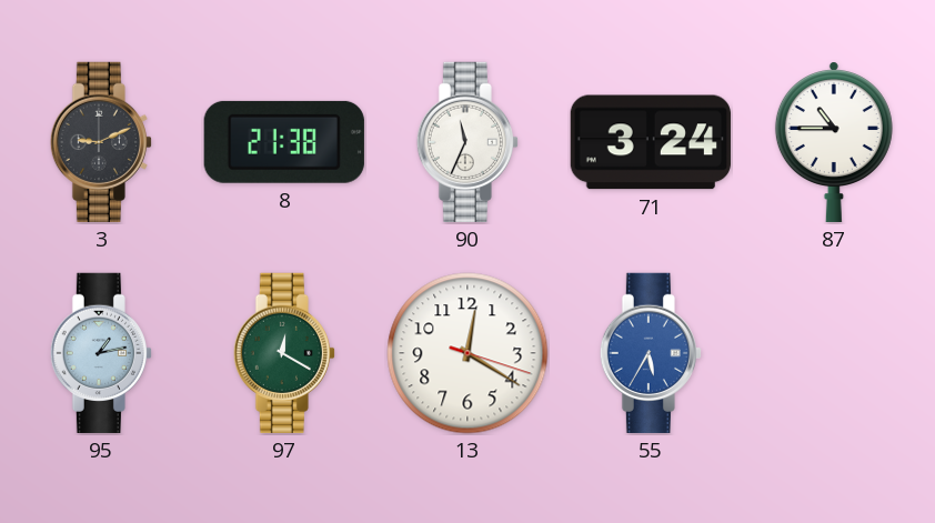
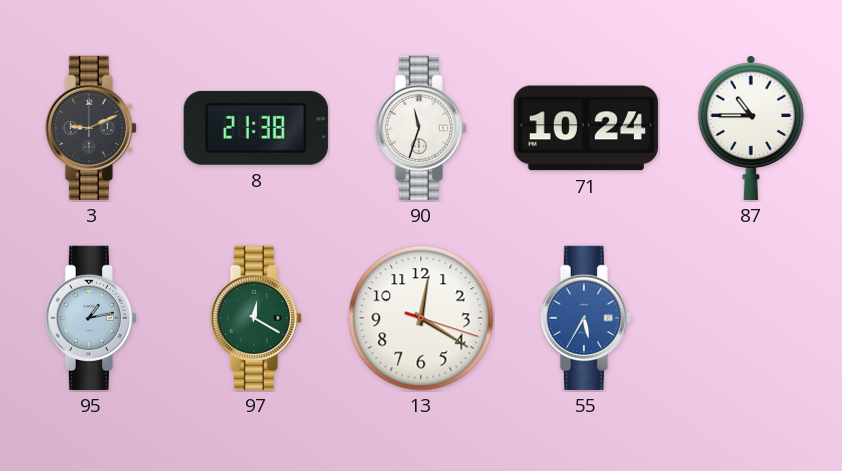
90: 11:34 -> 11:33 (421, 128)
71: 3:24 -> 10:24 (586, 128)
